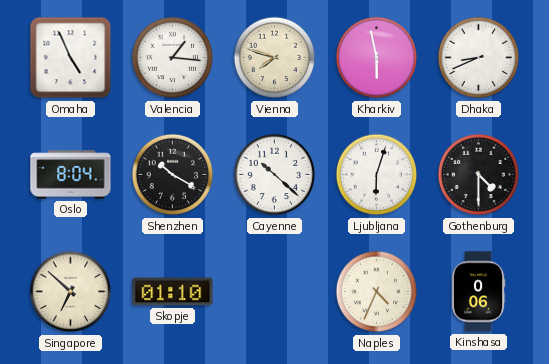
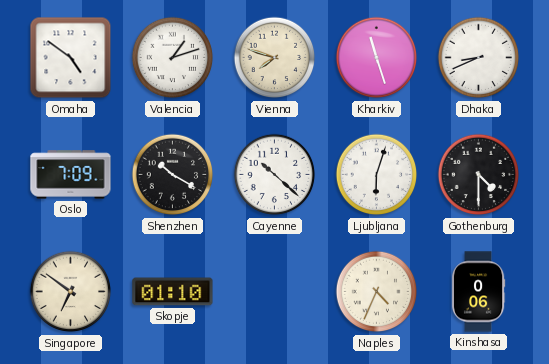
Omaha: 4:56 -> 4:51 (71, 58)
Valencia: 1:16 -> 1:12 (173, 58)
Kharkiv: 5:58 -> 11:27 (377, 58)
Oslo: 8:04 -> 7:09 (71, 175)
Singapore: 6:52 -> 6:51 (71, 292)
